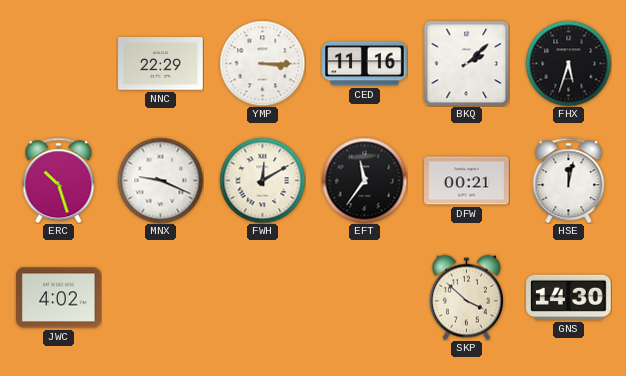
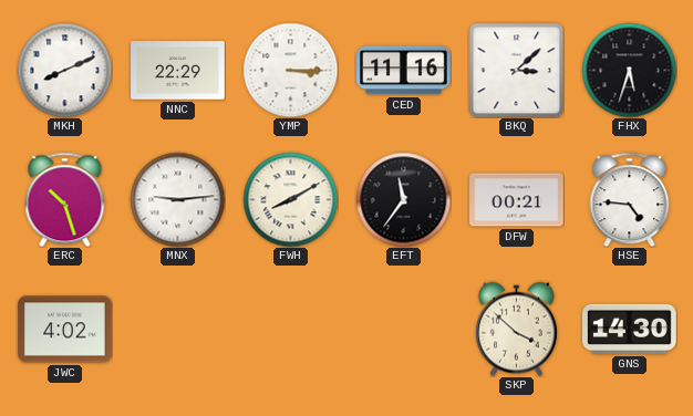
MKH: none -> 8:11 (64, 70)
BKQ: 2:08 -> 3:08 (516, 70)
MNX: 9:19 -> 9:14 (177, 199)
FWH: 12:10 -> 8:10 (290, 199)
HSE: 12:02 -> 4:46 (630, 199)
